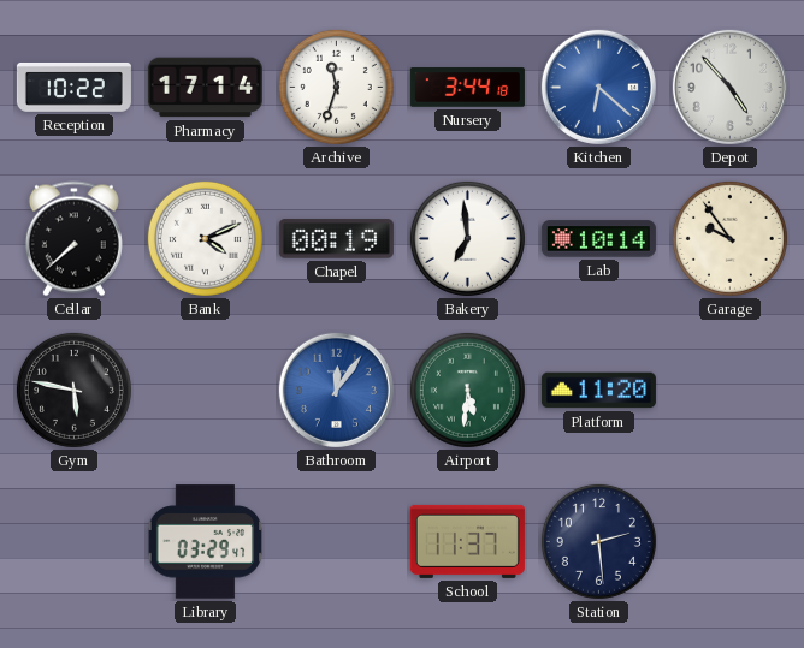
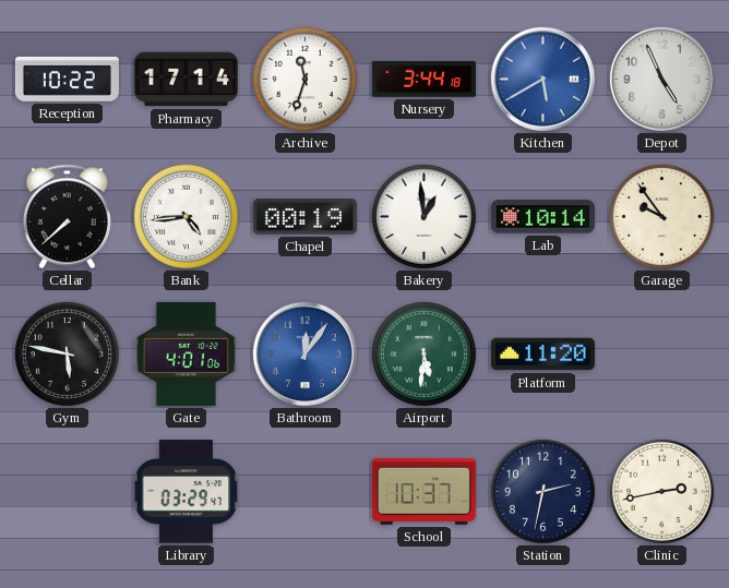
Kitchen: 6:22 -> 5:40 (542, 79)
Depot: 4:53 -> 4:56 (661, 79)
Bank: 4:11 -> 4:44 (186, 216)
Bakery: 6:59 -> 12:59 (423, 216)
Gate: none -> 4:01 (186, 353)
School: 11:37 -> 10:37 (423, 491)
Station: 2:29 -> 2:32 (542, 491)
Clinic: none -> 2:43 (661, 491)
